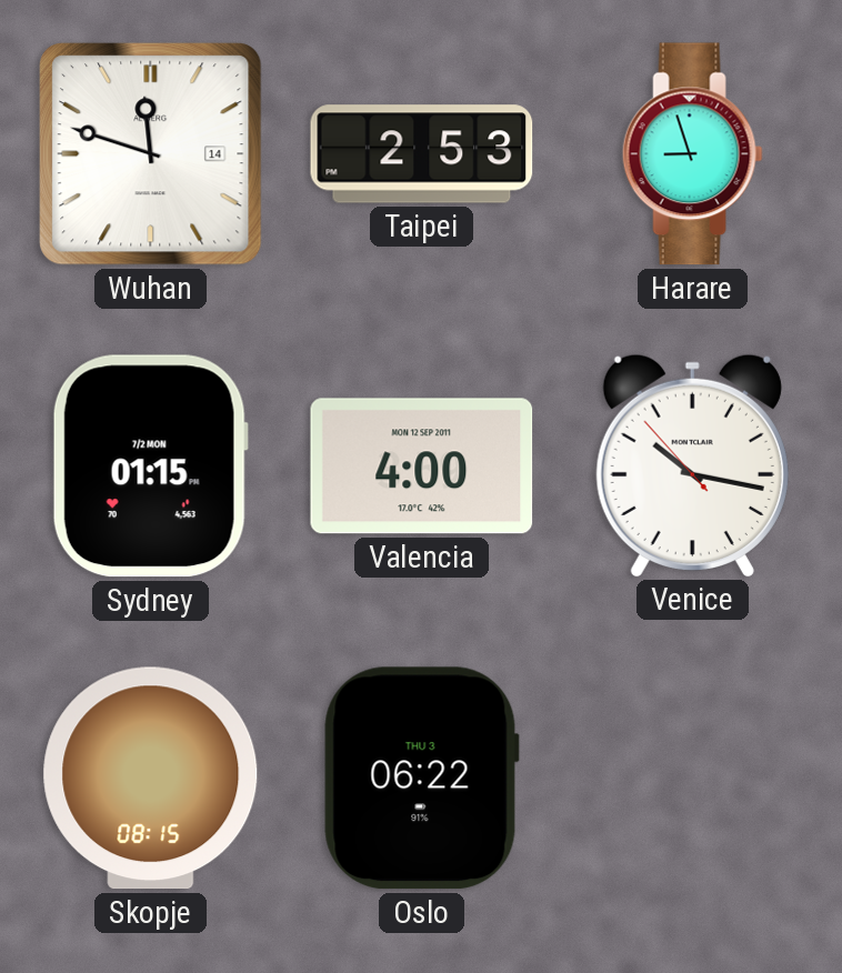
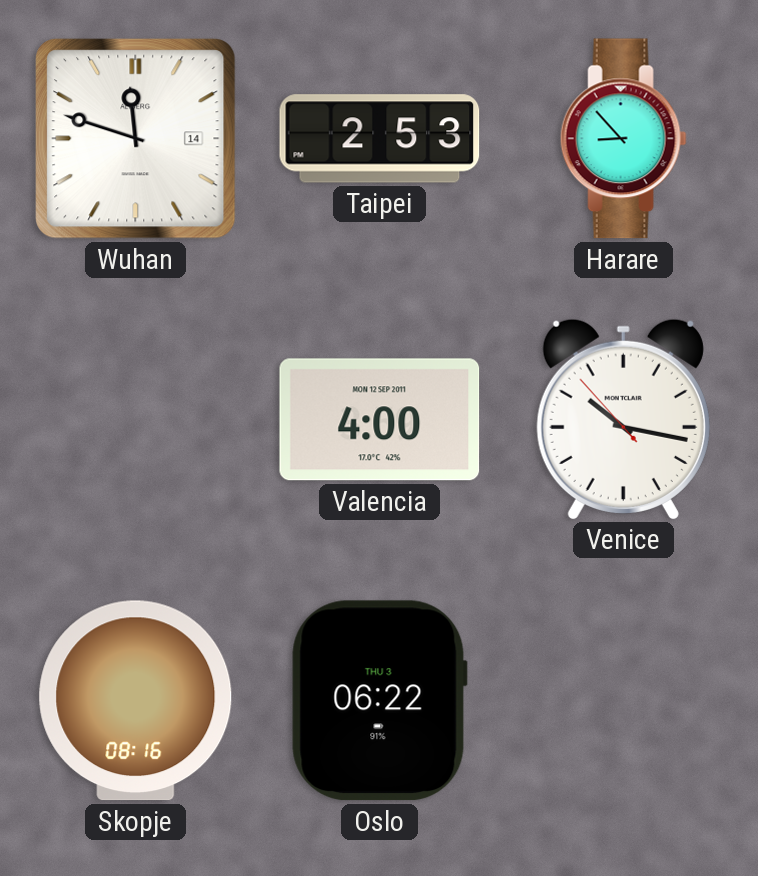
Harare: 8:57 -> 8:53 (623, 139)
Sydney: 01:15 -> none (150, 467)
Skopje: 08:15 -> 08:16 (136, 701)
